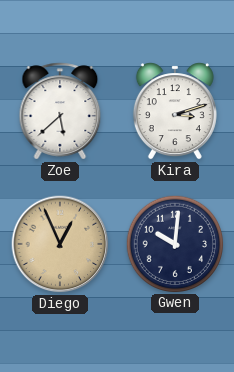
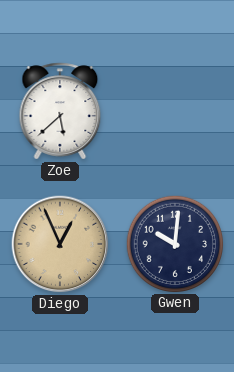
Kira: 3:12 -> none (175, 111)
